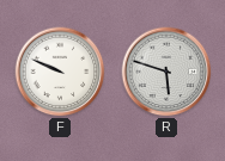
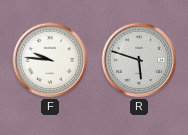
F: 9:49 -> 9:46 (50, 60)
